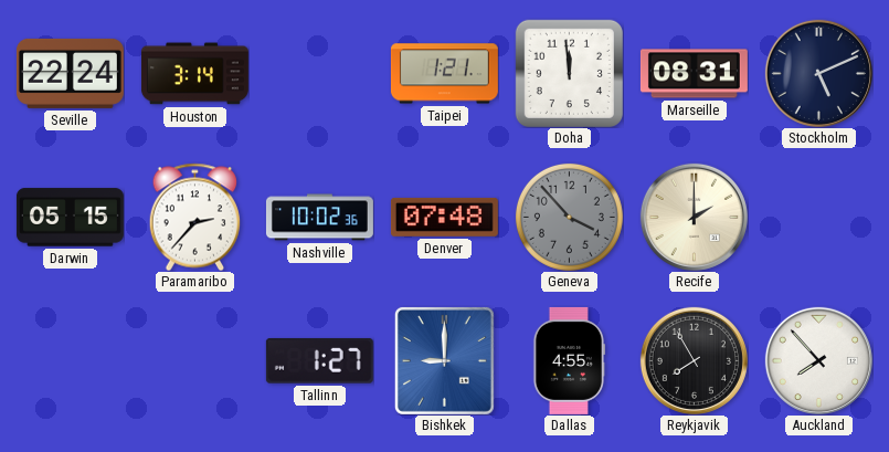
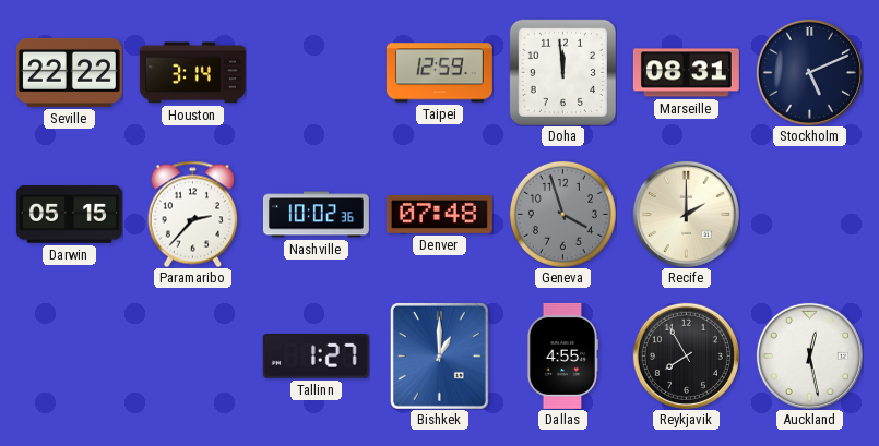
Seville: 22:24 -> 22:22 (69, 72)
Taipei: 1:21 -> 12:59 (439, 73)
Geneva: 3:53 -> 3:57 (562, 214)
Bishkek: 9:00 -> 1:00 (439, 355)
Auckland: 7:53 -> 12:28 (809, 355)
